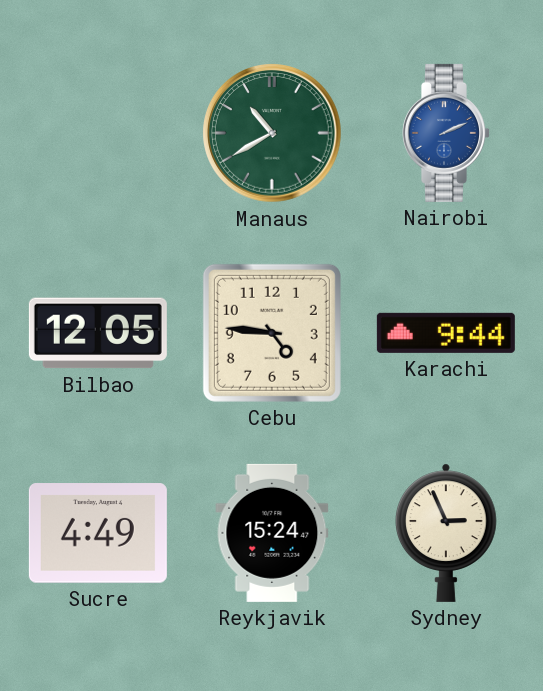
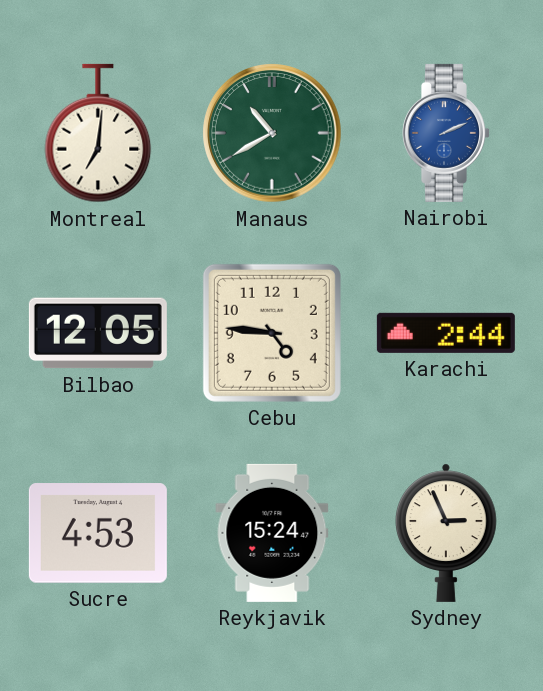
Montreal: none -> 7:01 (98, 133)
Karachi: 9:44 -> 2:44 (446, 333)
Sucre: 4:49 -> 4:53 (98, 533)
